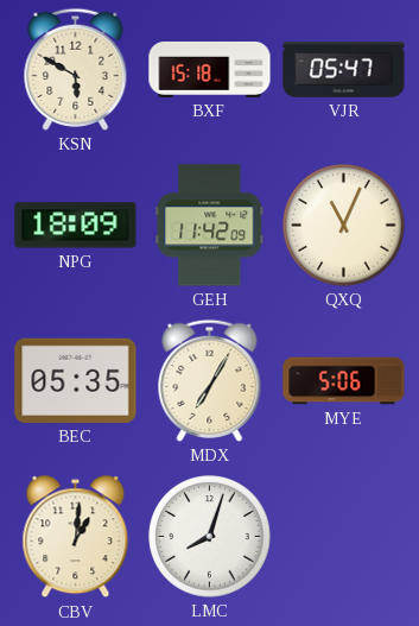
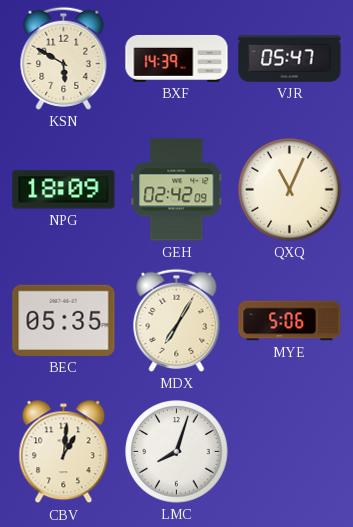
BXF: 15:18 -> 14:39 (177, 58)
GEH: 11:42 -> 02:42 (177, 190)
